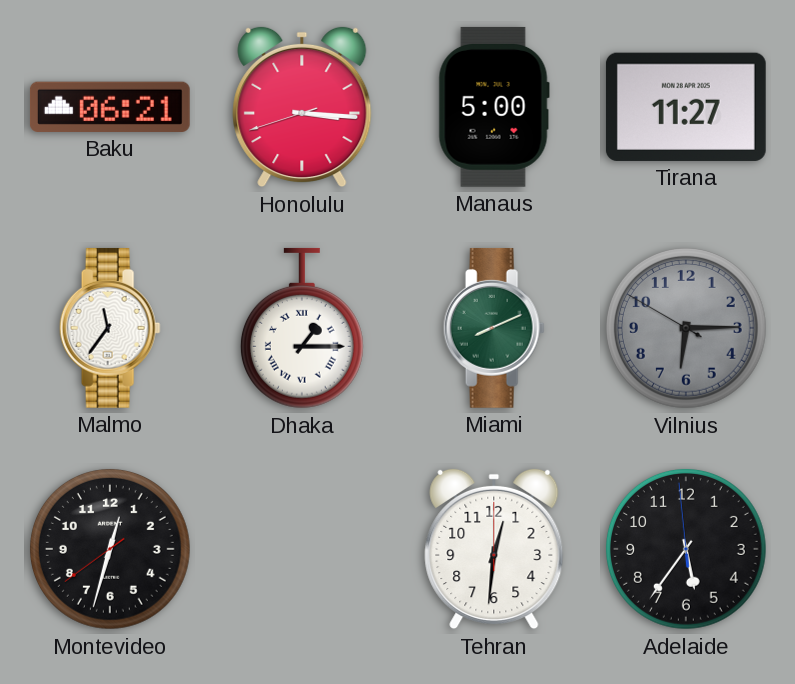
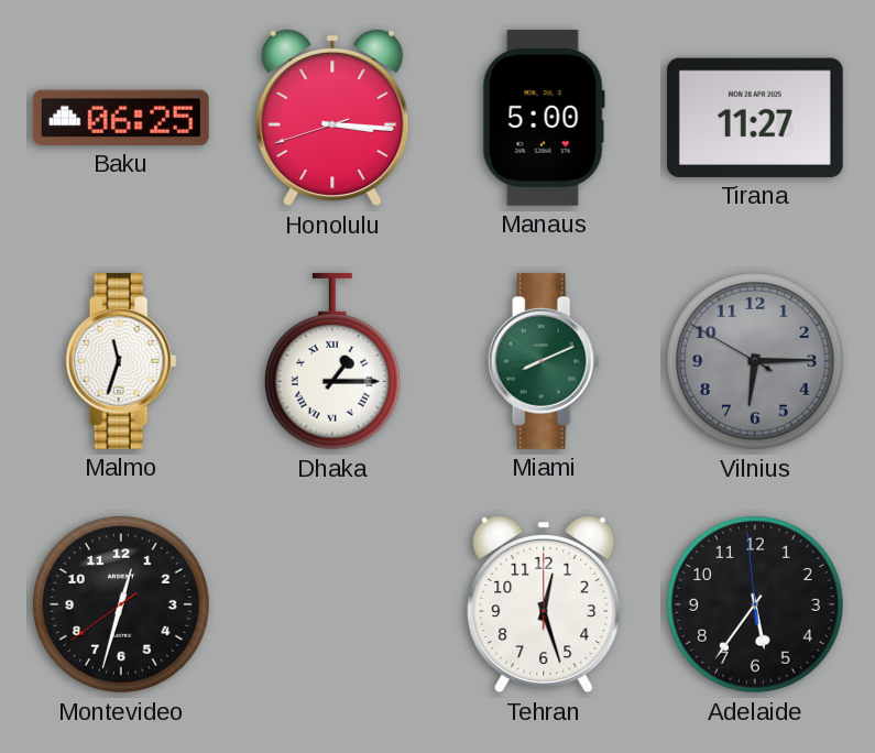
Baku: 06:21 -> 06:25 (121, 118)
Malmo: 11:36 -> 11:33 (121, 361)
Tehran: 12:31 -> 12:27 (544, 604)
